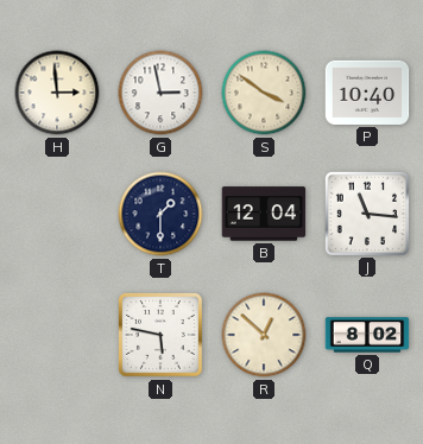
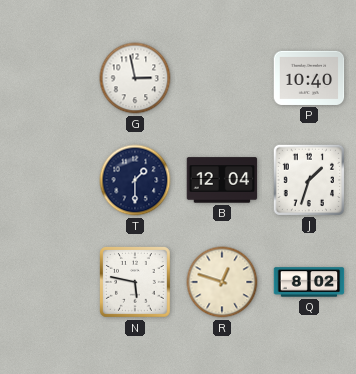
H: 2:59 -> none (57, 93)
S: 3:51 -> none (264, 93)
J: 11:16 -> 1:33 (308, 179)
R: 12:52 -> 12:48 (222, 282)
